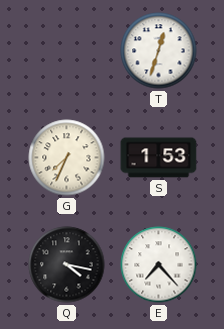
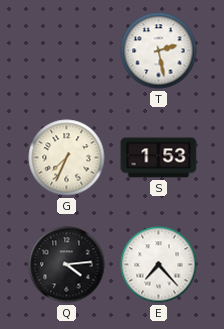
T: 12:33 -> 2:28 (159, 51)
Q: 4:17 -> 4:14 (67, 265)
